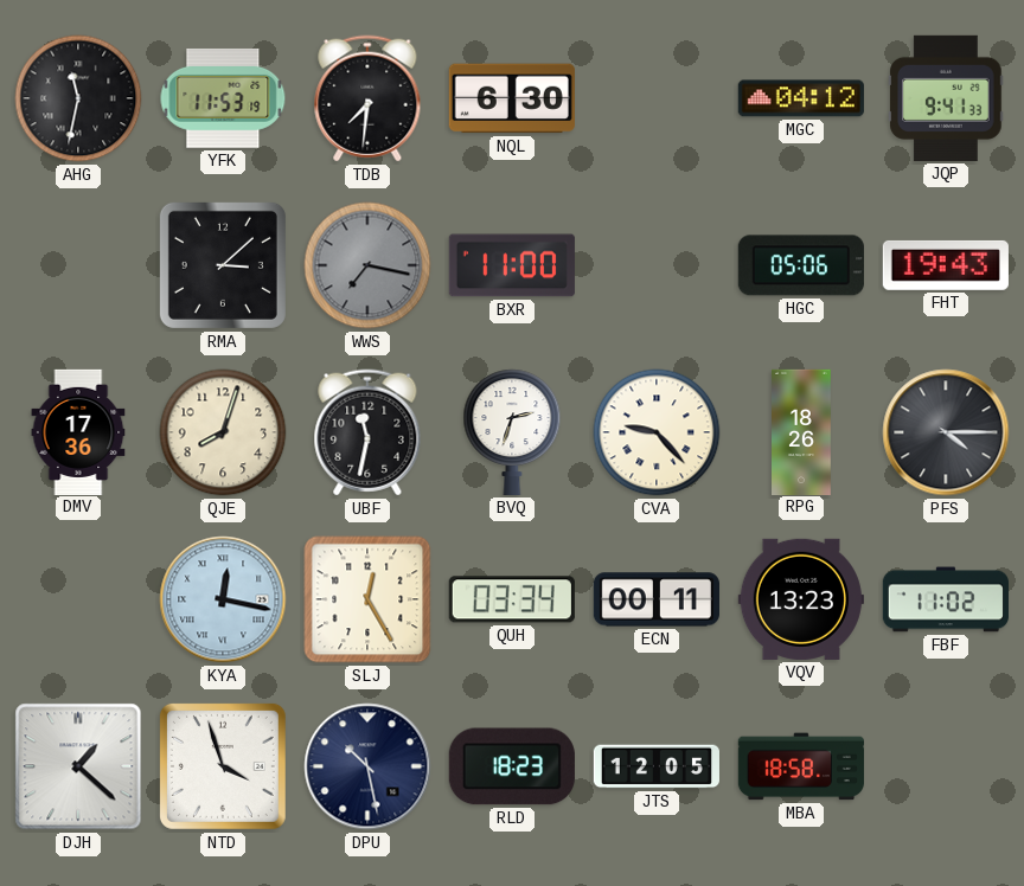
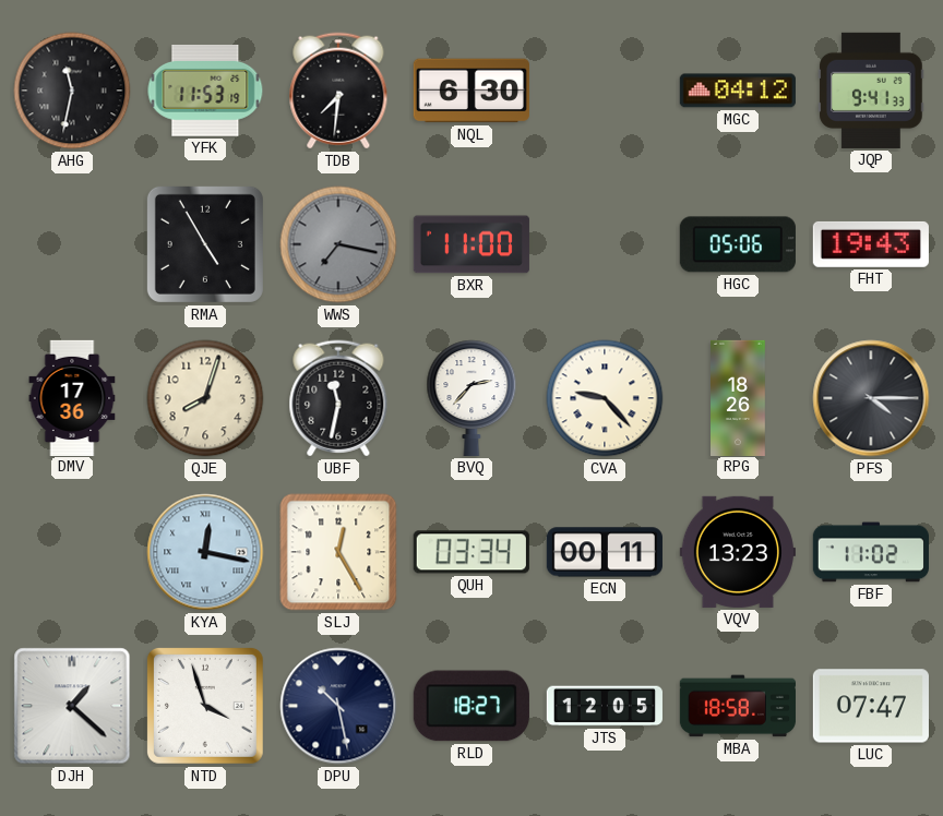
RMA: 3:08 -> 4:55 (205, 244)
BVQ: 2:33 -> 2:37 (471, 398)
RLD: 18:23 -> 18:27 (471, 706)
LUC: none -> 07:47 (871, 706)
